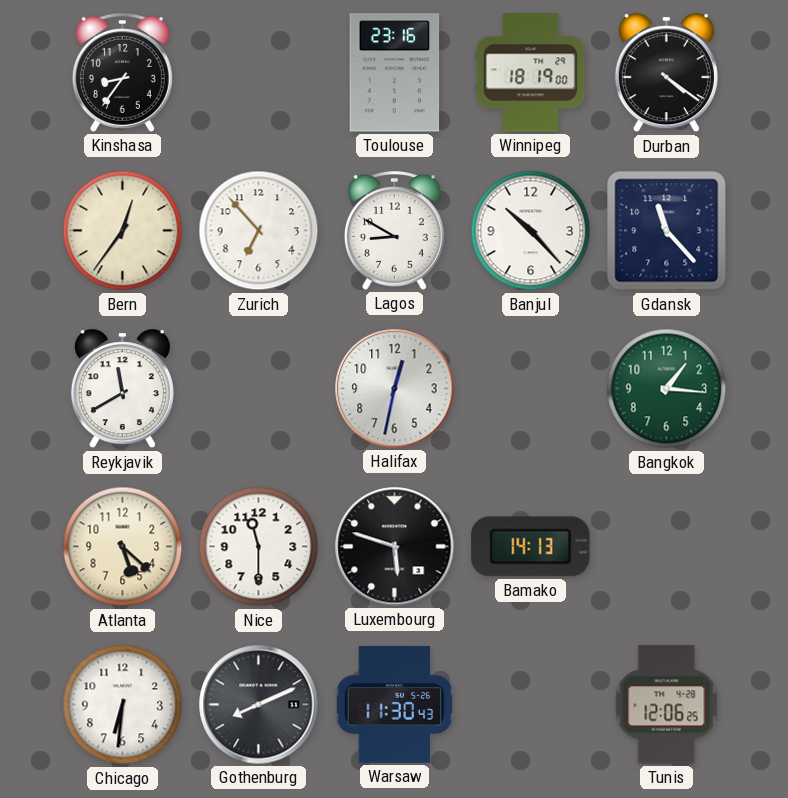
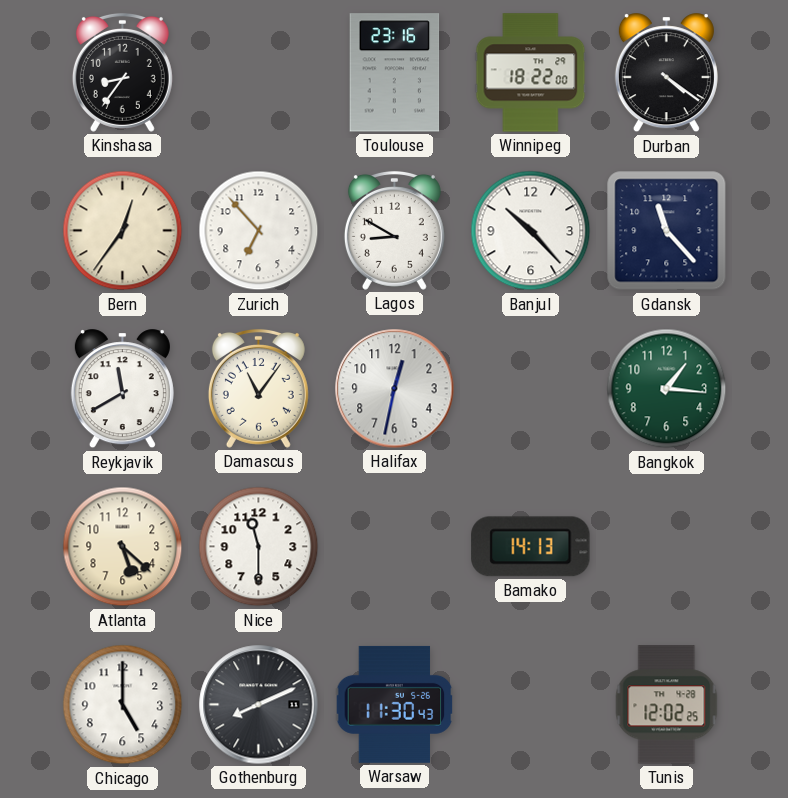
Winnipeg: 18:19 -> 18:22 (531, 73)
Damascus: none -> 11:06 (258, 388)
Luxembourg: 5:48 -> none (395, 547)
Chicago: 6:31 -> 5:00 (123, 705)
Tunis: 12:06 -> 12:02 (667, 705)
